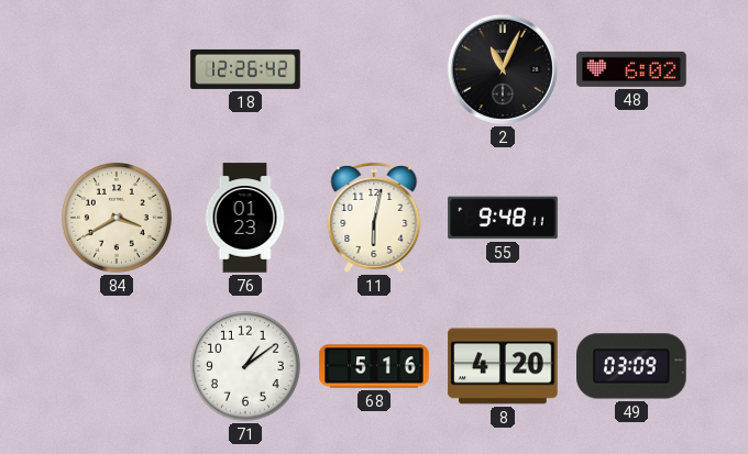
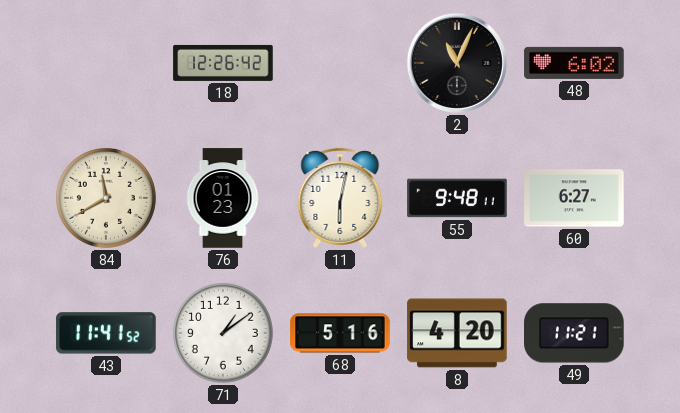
84: 3:40 -> 11:40 (106, 198)
60: none -> 6:27 (574, 198)
43: none -> 11:41 (106, 333)
49: 03:09 -> 11:21 (574, 333)
